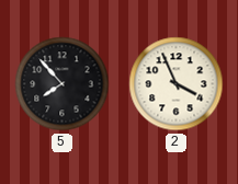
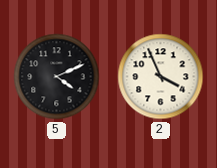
5: 7:53 -> 4:11 (57, 77)
